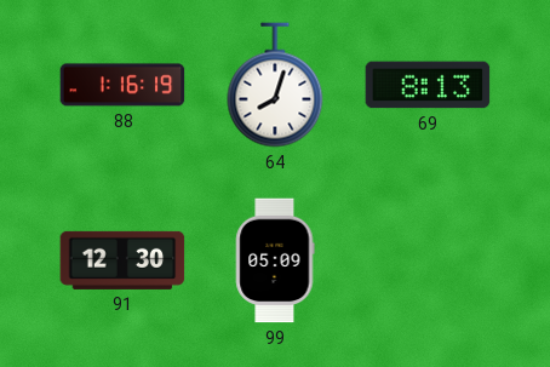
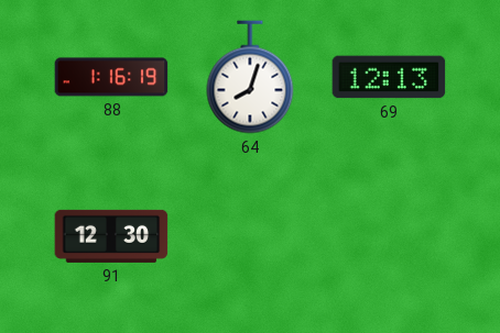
69: 8:13 -> 12:13 (389, 77)
99: 05:09 -> none (275, 260)
